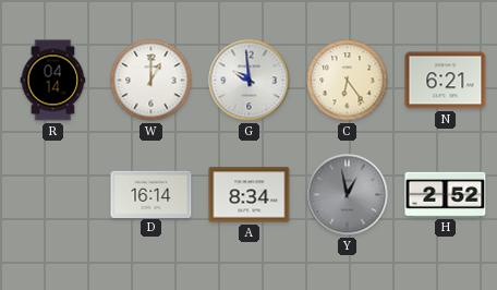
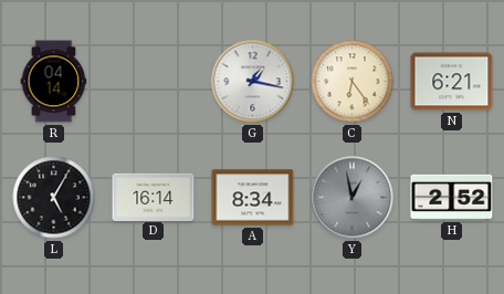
W: 1:00 -> none (151, 81)
G: 9:59 -> 1:17 (253, 82)
L: none -> 5:05 (54, 198)
